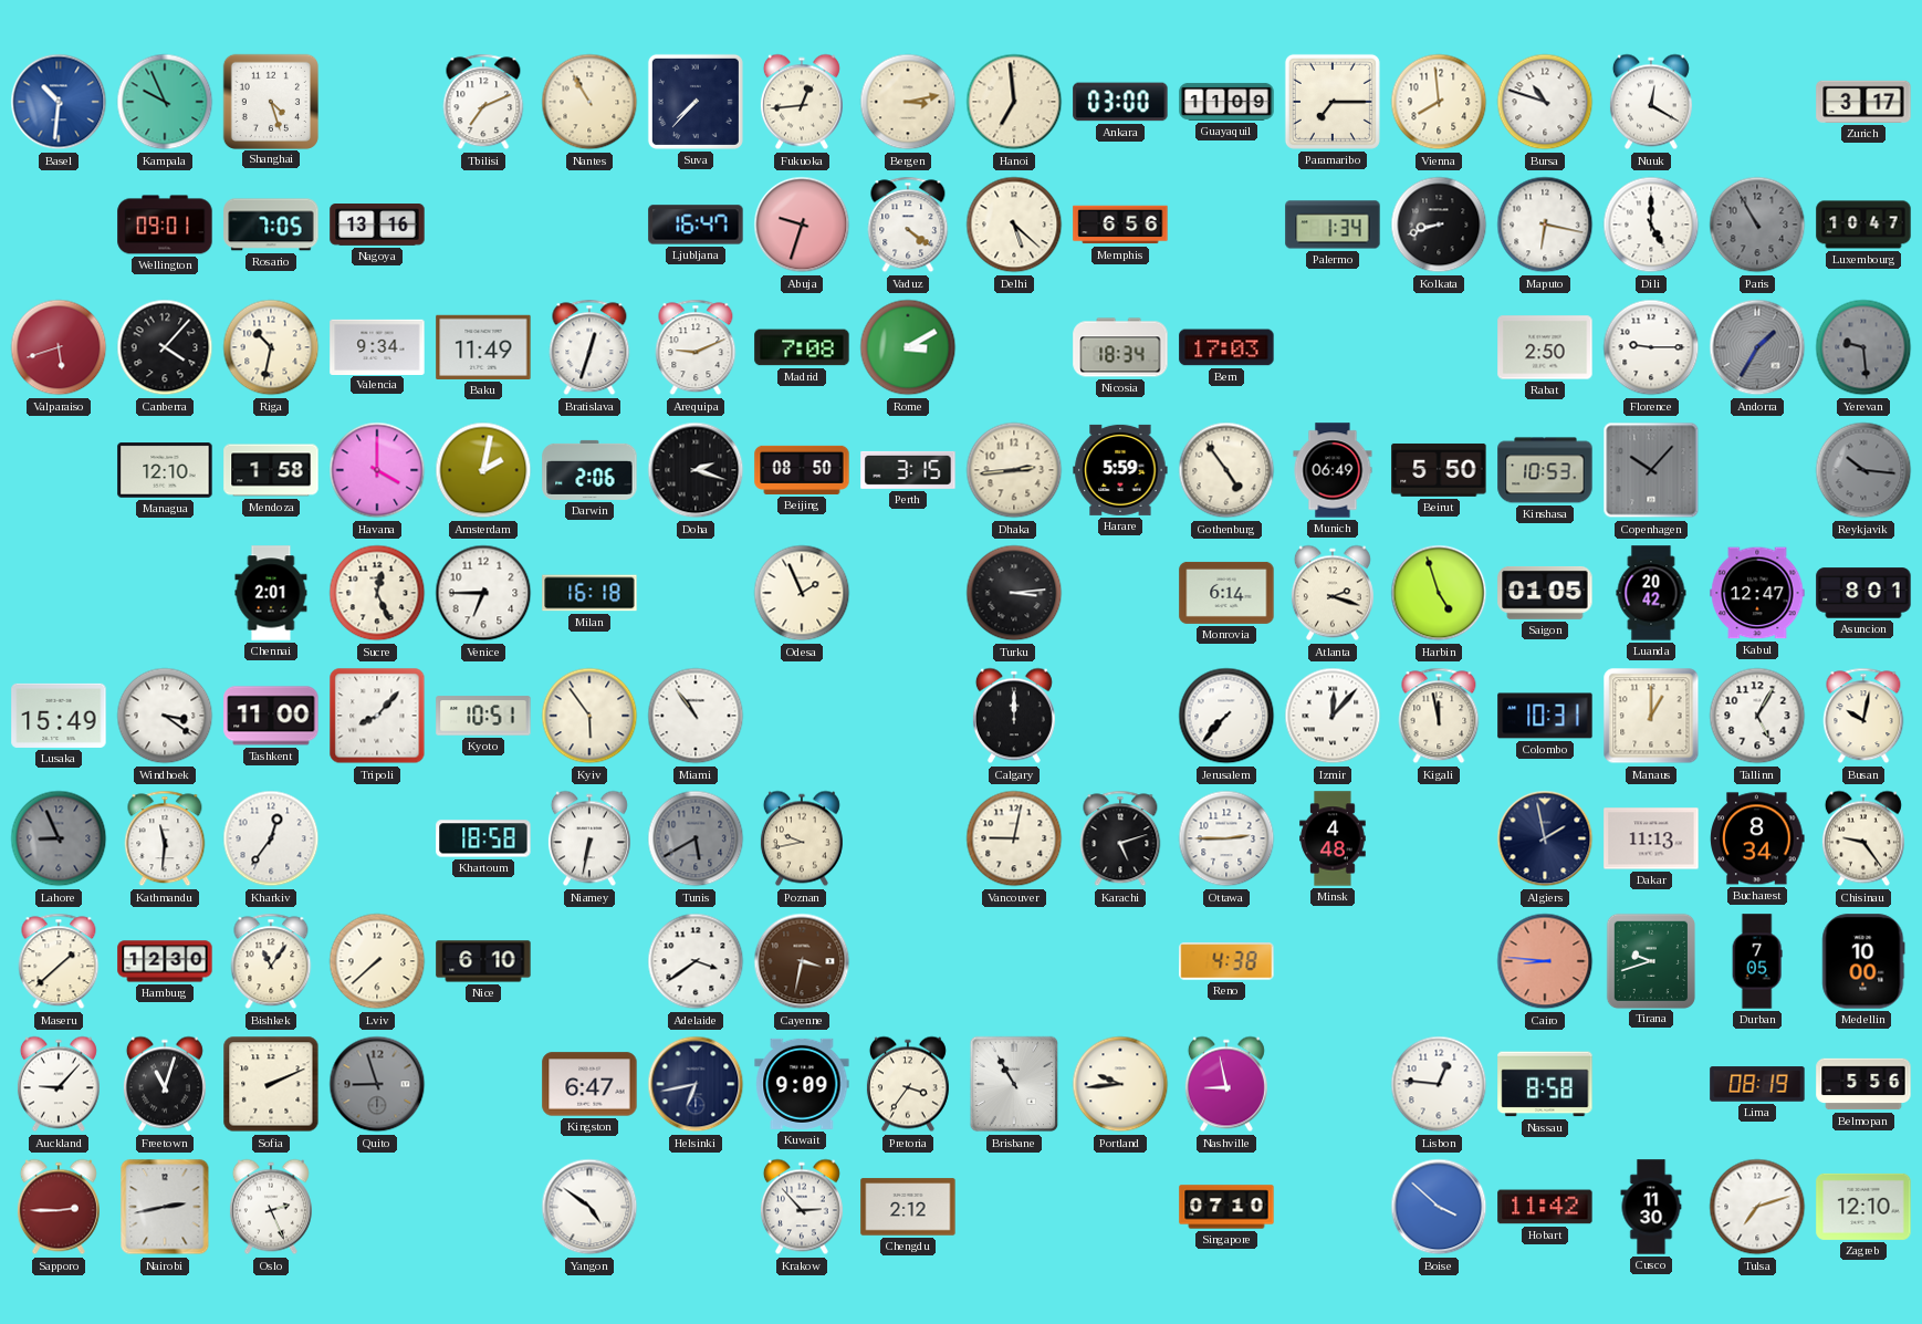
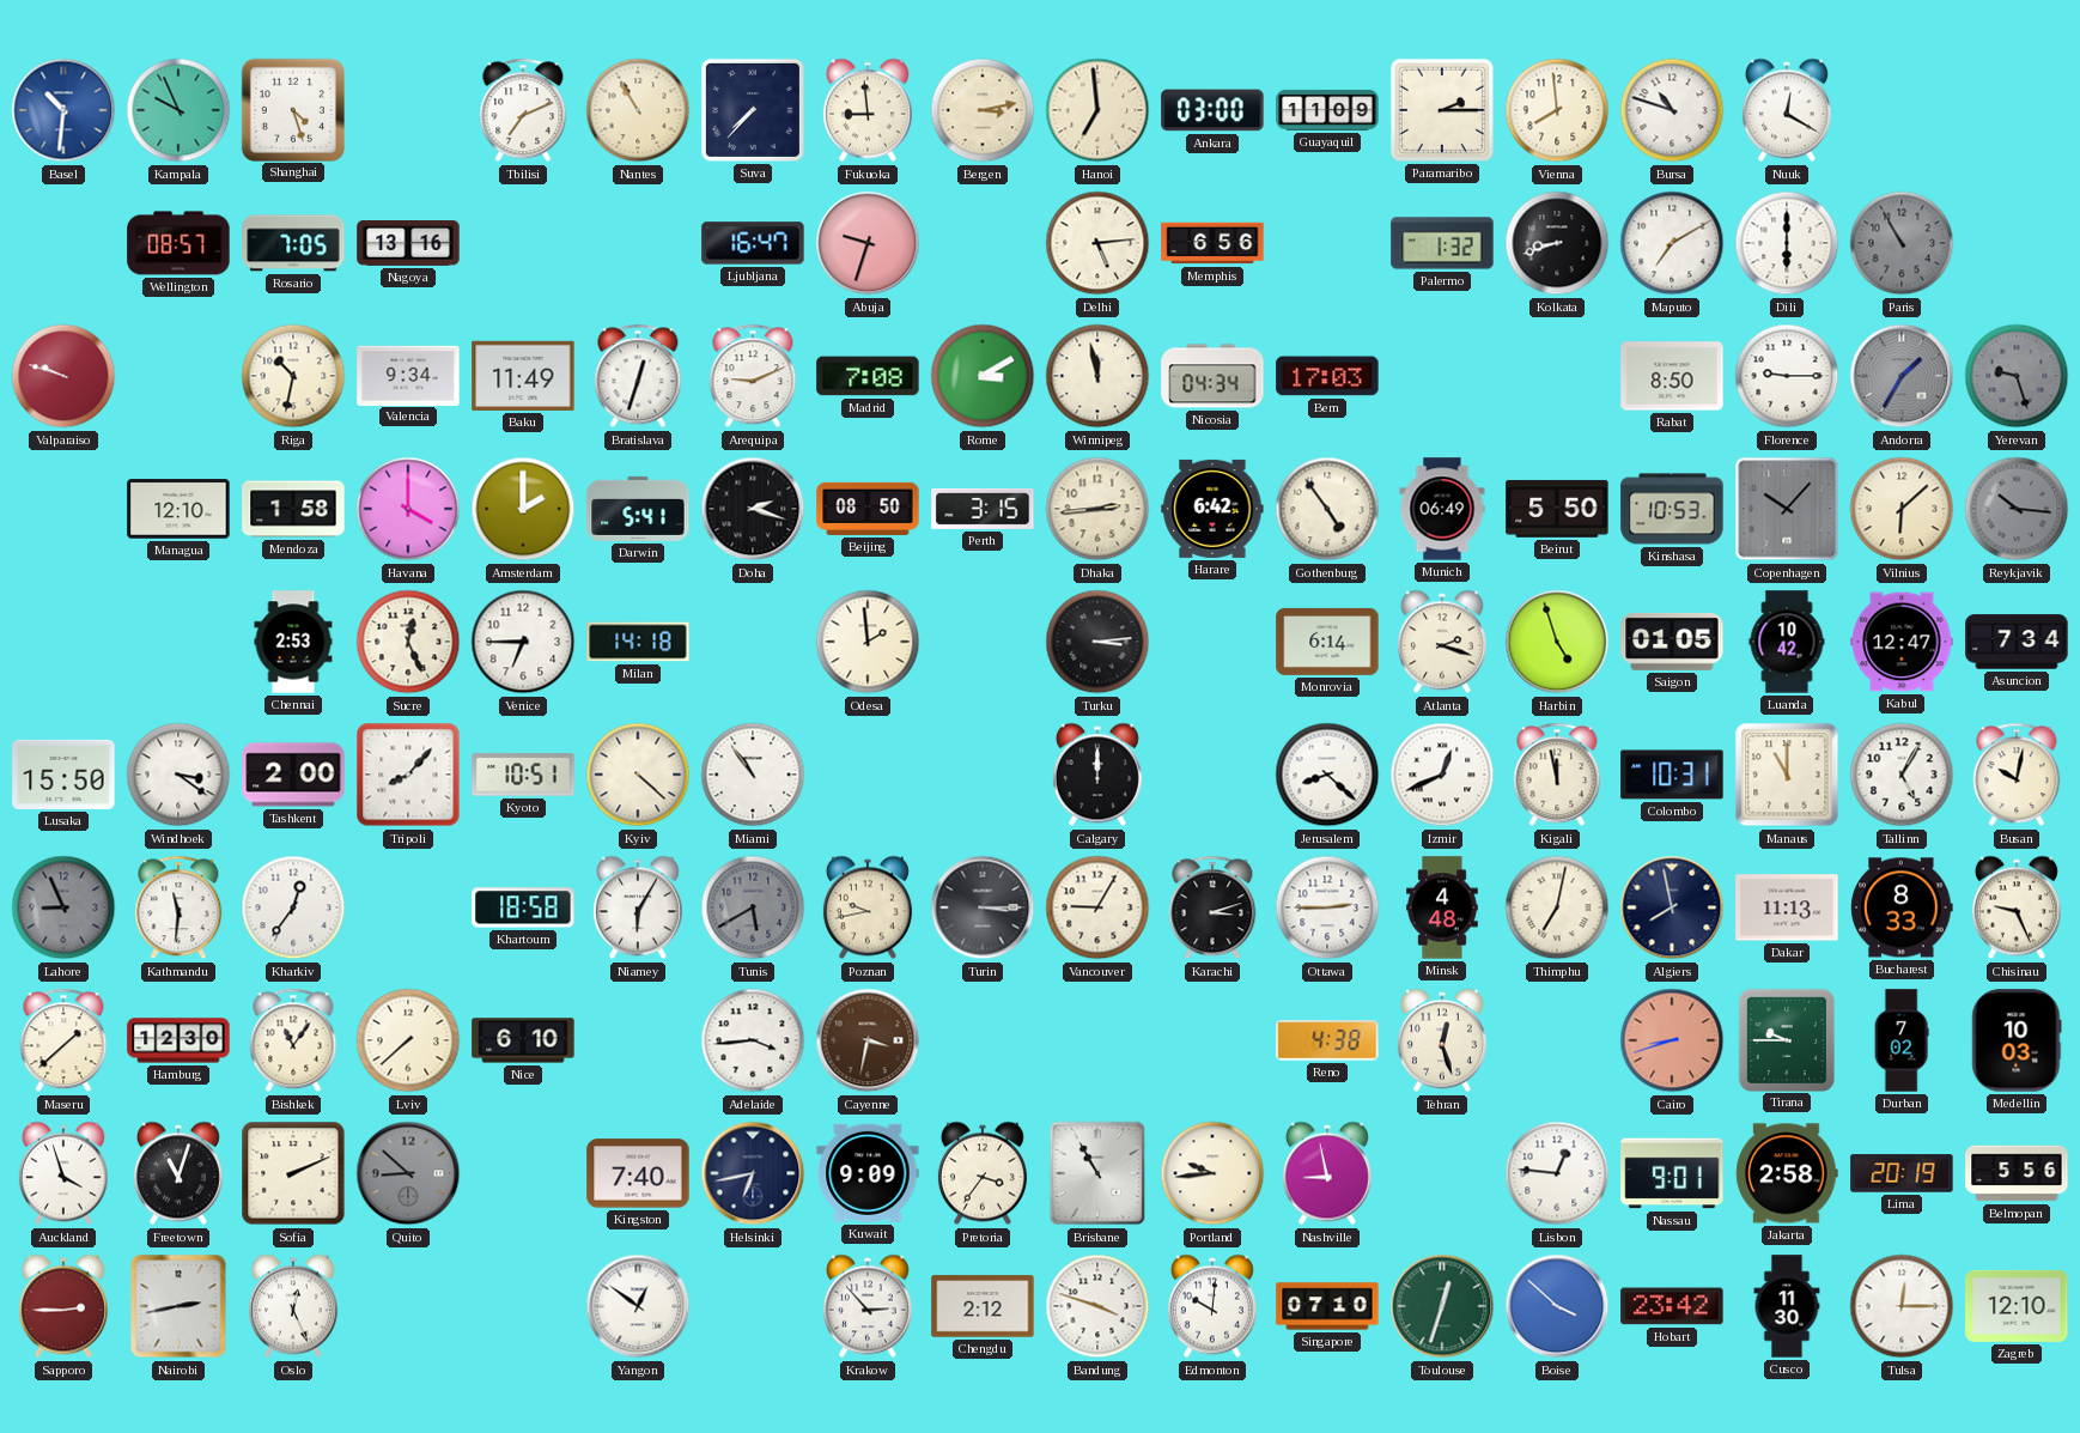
Fukuoka: 12:44 -> 8:59 (868, 110)
Paramaribo: 7:15 -> 2:15 (1442, 110)
Zurich: 3:17 -> none (1863, 102)
Wellington: 09:01 -> 08:57 (178, 243)
Vaduz: 4:21 -> none (908, 225)
Delhi: 5:22 -> 5:14 (1097, 243)
Palermo: 1:34 -> 1:32 (1442, 243)
Maputo: 6:17 -> 7:10 (1672, 243)
Dili: 5:00 -> 6:00 (1787, 243)
Luxembourg: 10:47 -> none (1863, 225)
Valparaiso: 5:42 -> 9:48 (63, 376)
Canberra: 4:07 -> none (165, 347)
Winnipeg: none -> 11:58 (1097, 376)
Nicosia: 18:34 -> 04:34 (1212, 376)
Rabat: 2:50 -> 8:50 (1672, 376)
Yerevan: 9:29 -> 9:27 (2017, 376)
Amsterdam: 2:02 -> 2:00 (523, 509)
Darwin: 2:06 -> 5:41 (638, 509)
Harare: 5:59 -> 6:42 (1212, 509)
Vilnius: none -> 6:08 (1902, 509)
Chennai: 2:01 -> 2:53 (293, 642)
Milan: 16:18 -> 14:18 (638, 642)
Odesa: 1:56 -> 1:59 (868, 642)
Luanda: 20:42 -> 10:42 (1787, 642)
Asuncion: 8:01 -> 7:34 (2017, 642)
Lusaka: 15:49 -> 15:50 (63, 775)
Tashkent: 11:00 -> 2:00 (293, 775)
Kyiv: 5:54 -> 4:22 (638, 775)
Jerusalem: 7:37 -> 8:22 (1327, 775)
Izmir: 12:07 -> 12:41 (1442, 775)
Manaus: 1:00 -> 11:00 (1787, 775)
Niamey: 6:32 -> 6:05 (638, 907)
Turin: none -> 3:15 (983, 907)
Vancouver: 9:02 -> 9:05 (1097, 907)
Karachi: 5:12 -> 3:12 (1212, 907)
Thimphu: none -> 7:02 (1557, 907)
Algiers: 1:58 -> 7:58 (1672, 907)
Bucharest: 8:34 -> 8:33 (1902, 907)
Chisinau: 9:24 -> 9:26 (2017, 907)
Adelaide: 3:39 -> 3:44 (753, 1040)
Tehran: none -> 12:27 (1442, 1040)
Cairo: 8:46 -> 8:42 (1672, 1040)
Tirana: 9:42 -> 9:45 (1786, 1039)
Durban: 7:05 -> 7:02 (1902, 1040)
Medellin: 10:00 -> 10:03 (2017, 1040)
Auckland: 9:07 -> 3:57 (63, 1173)
Quito: 8:57 -> 8:52 (408, 1173)
Kingston: 6:47 -> 7:40 (638, 1173)
Nassau: 8:58 -> 9:01 (1672, 1173)
Jakarta: none -> 2:58 (1787, 1173)
Lima: 08:19 -> 20:19 (1902, 1173)
Oslo: 2:26 -> 12:26 (293, 1306)
Yangon: 4:51 -> 12:51 (638, 1306)
Bandung: none -> 3:48 (1097, 1306)
Edmonton: none -> 10:01 (1212, 1306)
Toulouse: none -> 12:33 (1442, 1306)
Hobart: 11:42 -> 23:42 (1672, 1306)
Tulsa: 7:12 -> 12:15 (1902, 1306)
